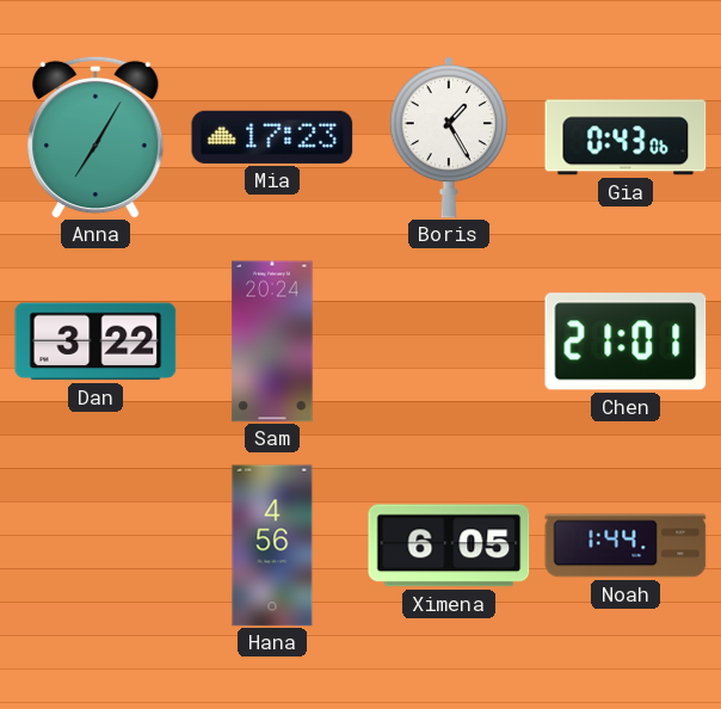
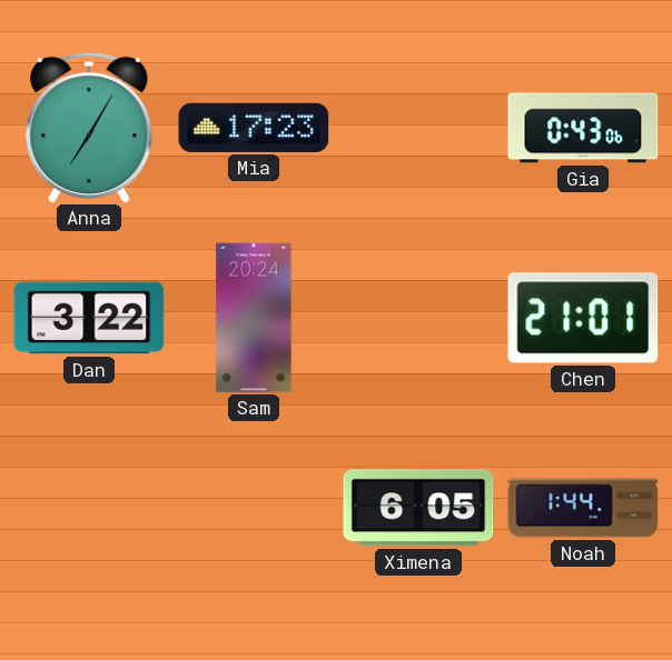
Boris: 1:25 -> none (449, 137)
Hana: 4:56 -> none (272, 545)
